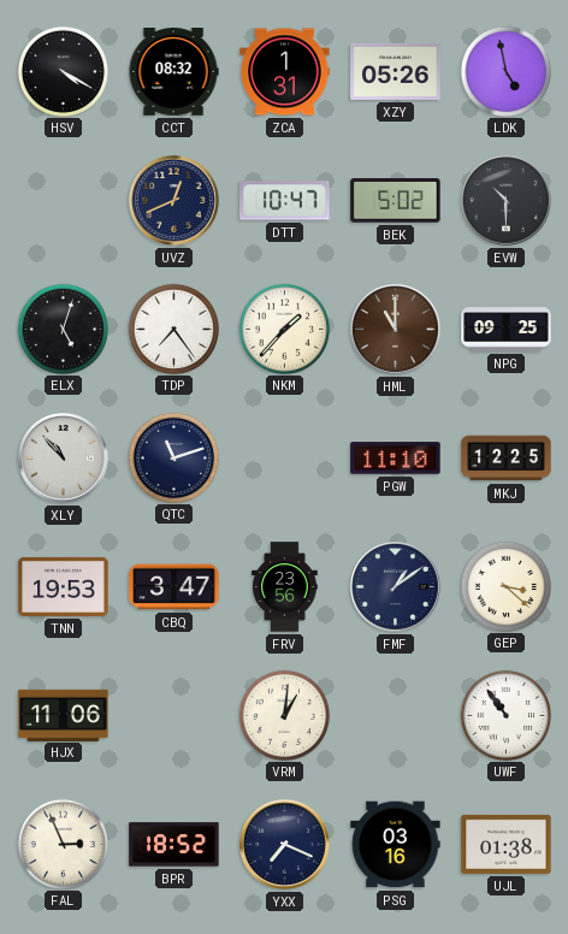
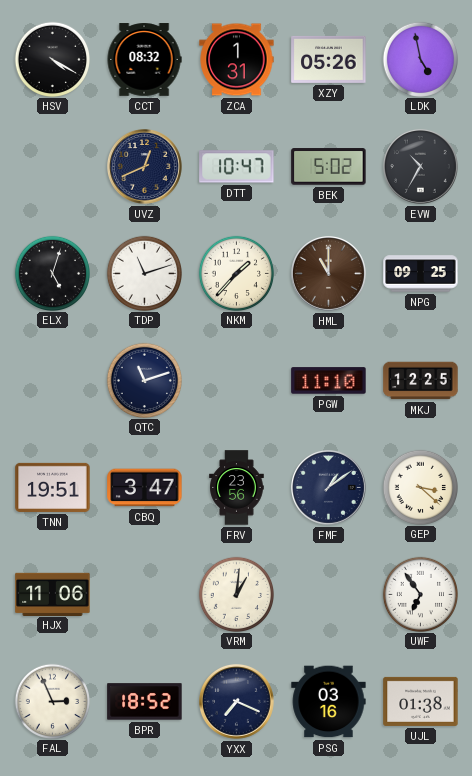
EVW: 10:30 -> 10:35 (421, 167)
TDP: 7:24 -> 11:12 (144, 273)
XLY: 10:53 -> none (64, 459)
TNN: 19:53 -> 19:51 (53, 487)
UWF: 10:54 -> 6:54 (420, 594)
